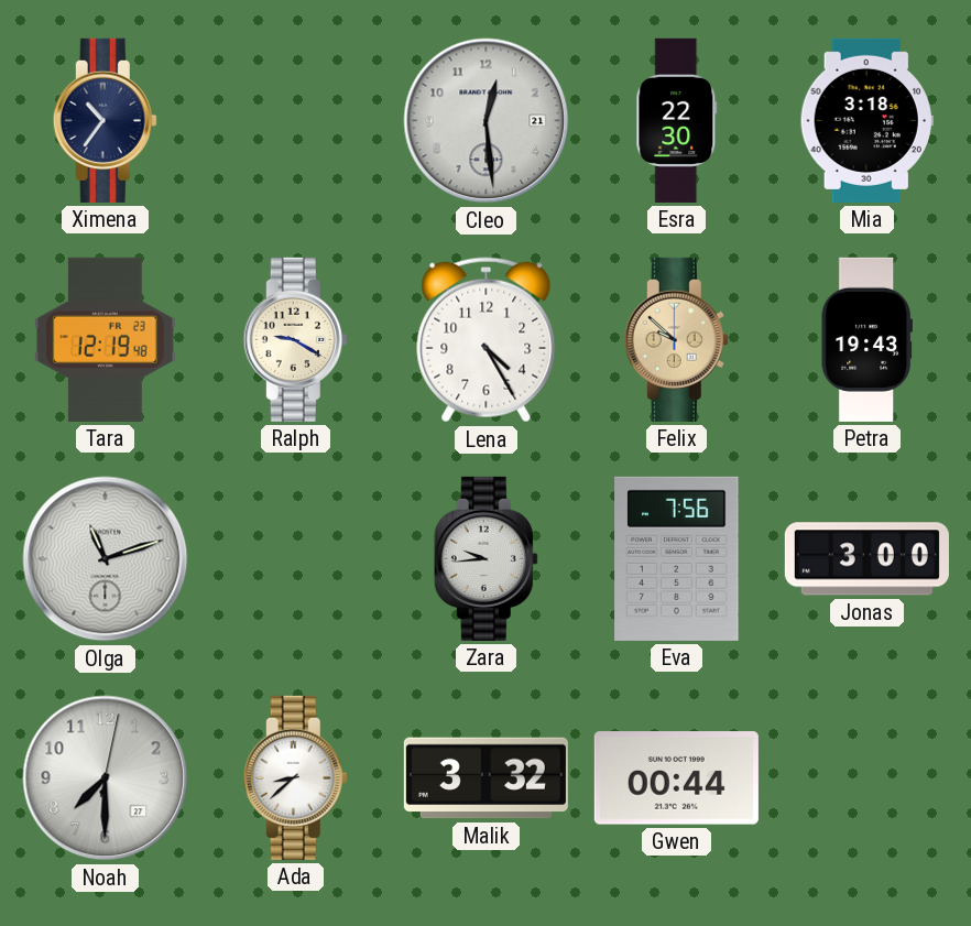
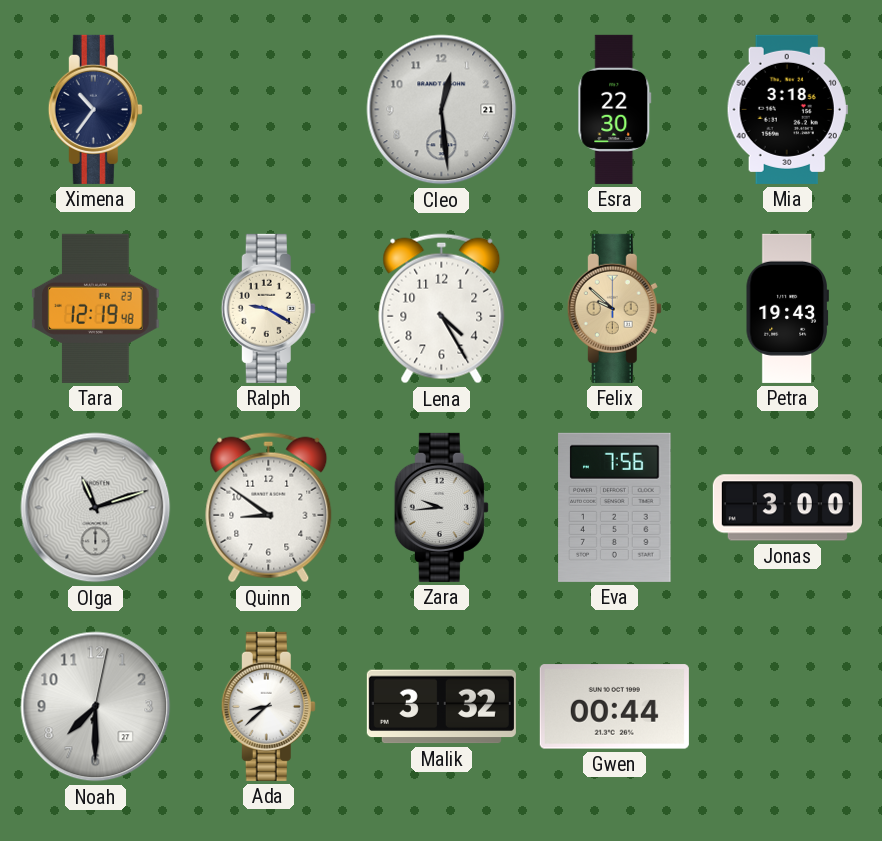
Quinn: none -> 8:51 (269, 508)
